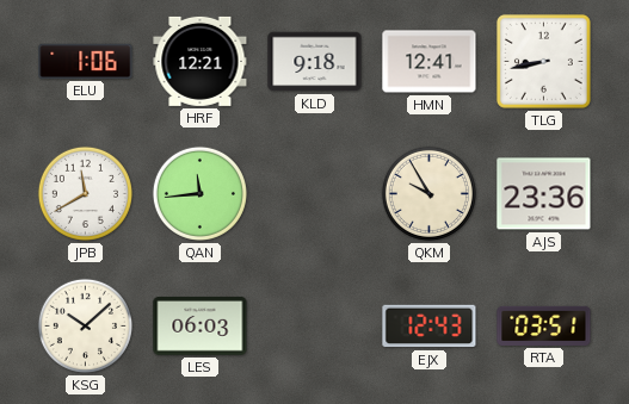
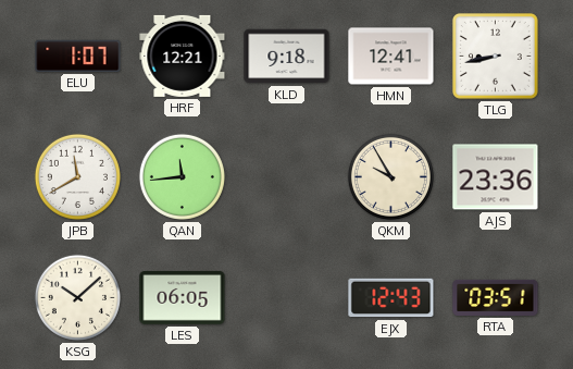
ELU: 1:06 -> 1:07 (78, 56)
LES: 06:03 -> 06:05 (183, 298)
